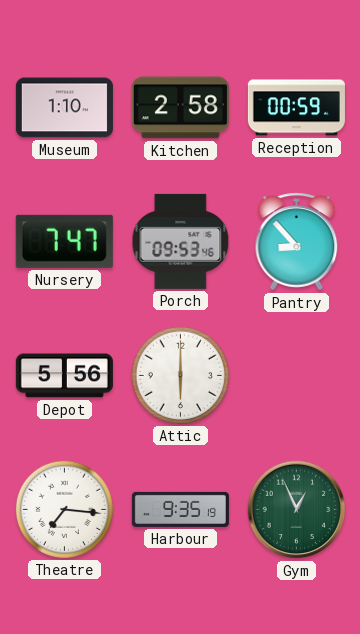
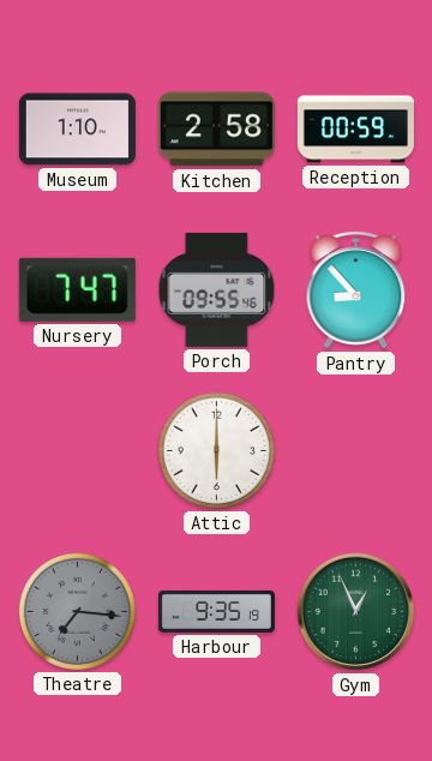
Porch: 09:53 -> 09:55 (217, 289)
Depot: 5:56 -> none (64, 376)
Theatre dial: white -> grey (77, 611)
